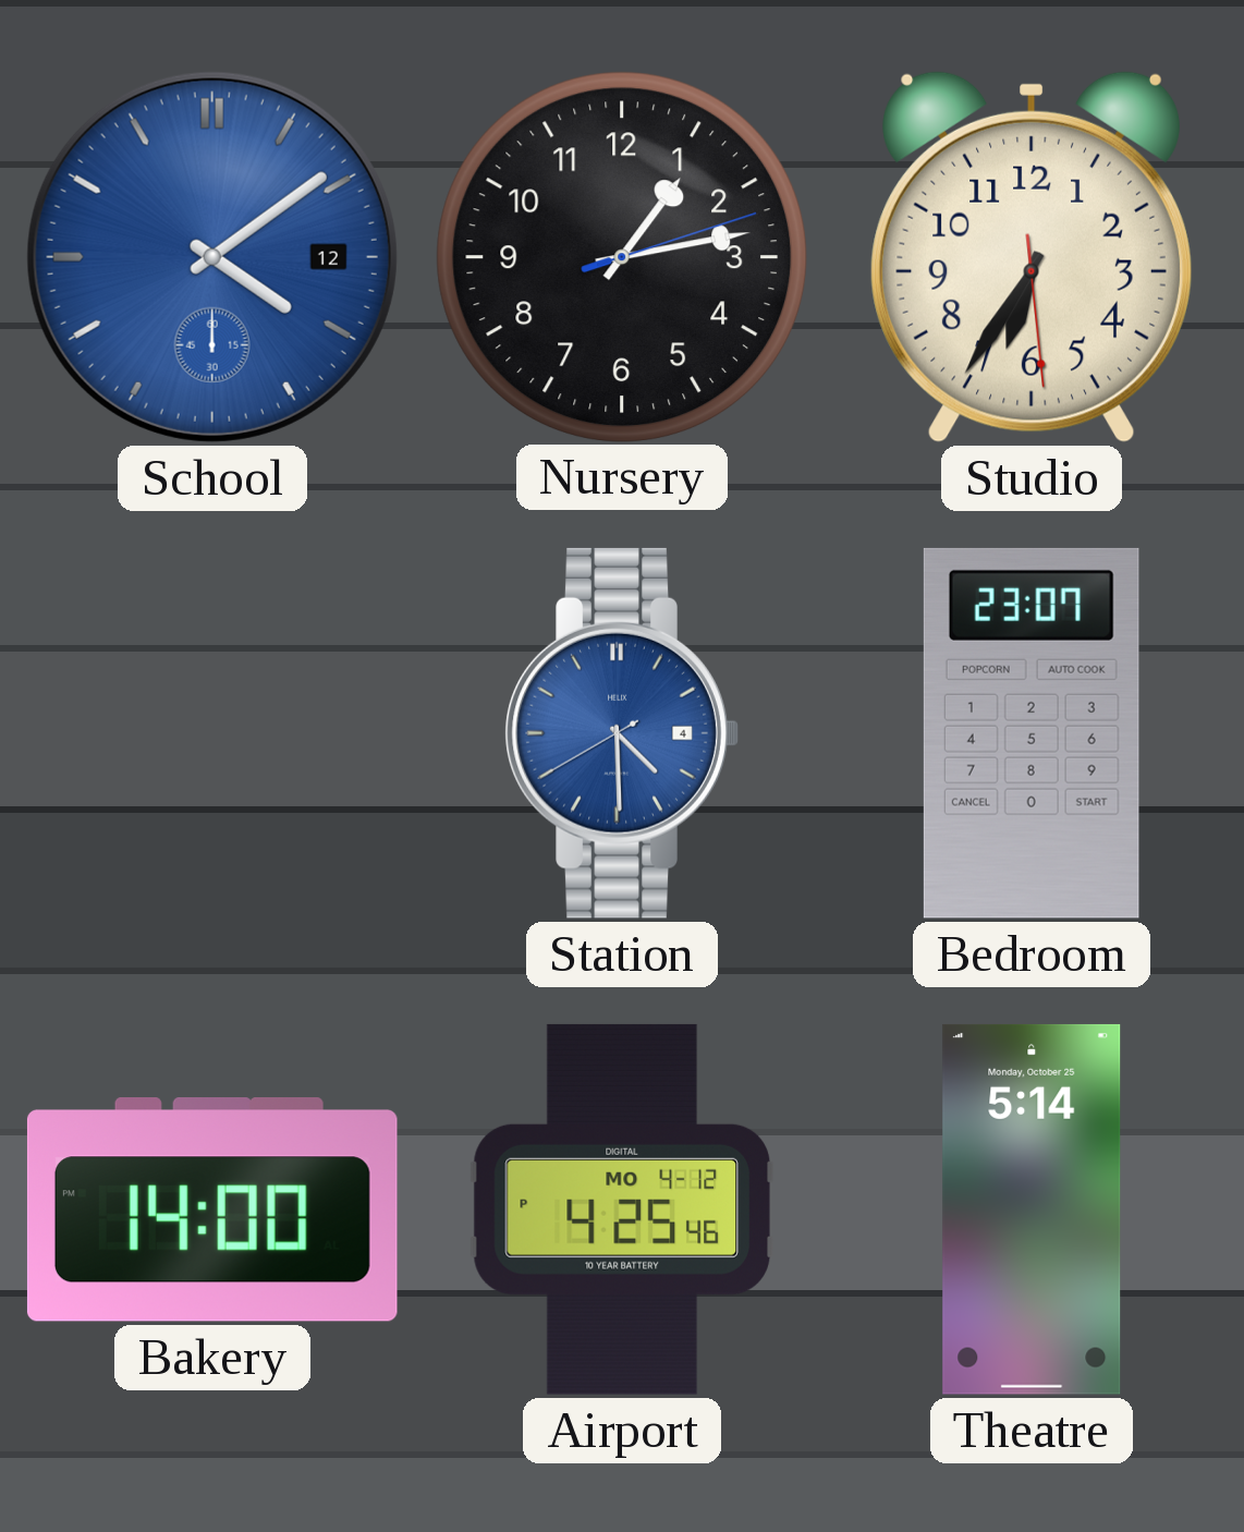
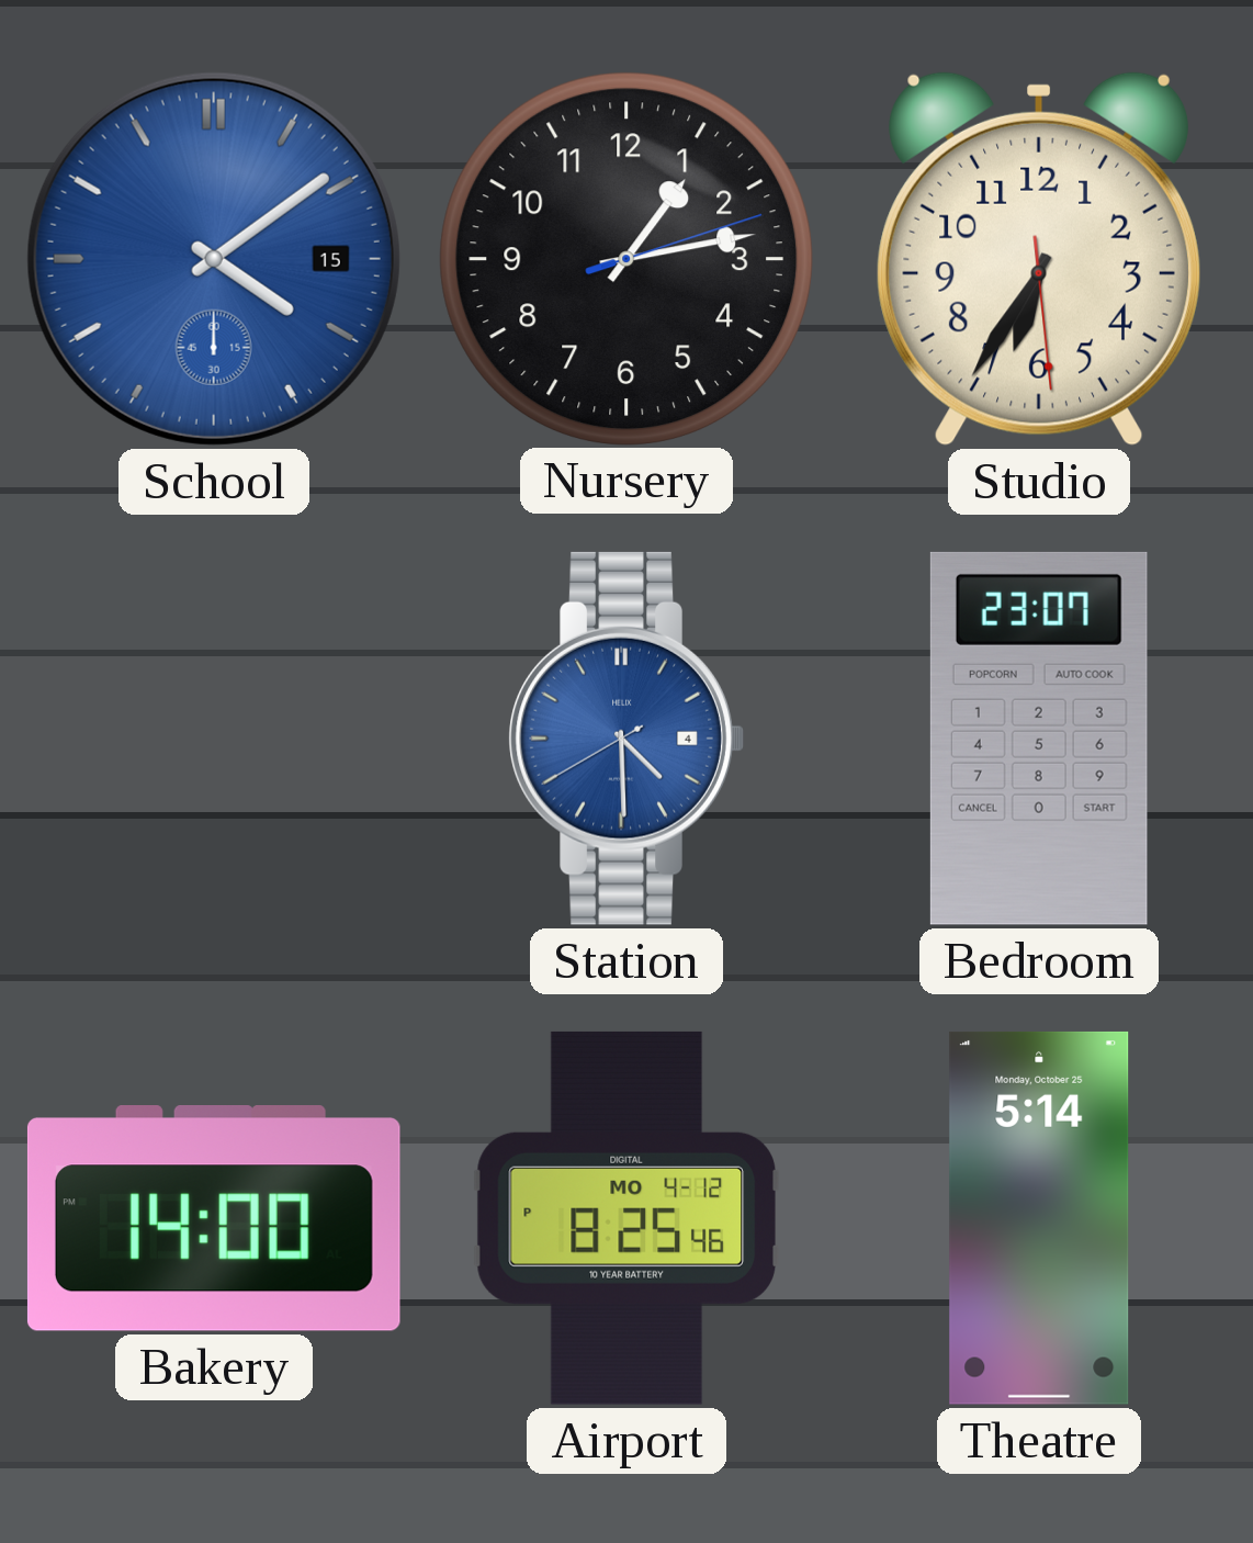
School date: 12 -> 15 (214, 259)
Airport: 4:25 -> 8:25 (625, 1218)
